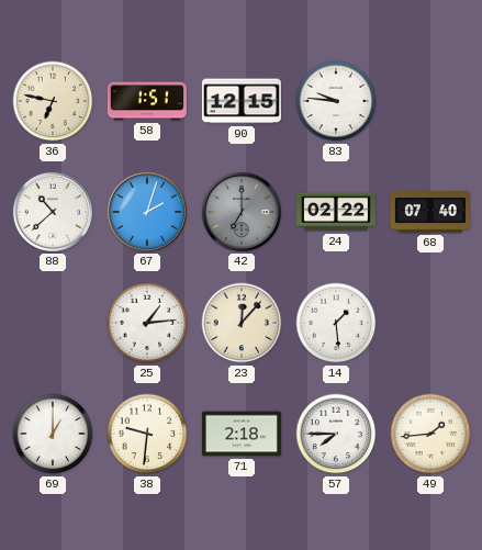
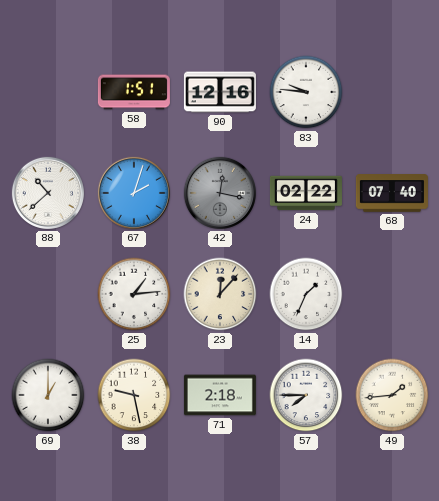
36: 6:47 -> none (53, 101)
90: 12:15 -> 12:16 (220, 92)
42: 7:00 -> 12:17 (220, 193)
14: 1:29 -> 1:34 (306, 294)
38: 9:31 -> 9:28 (134, 395)
